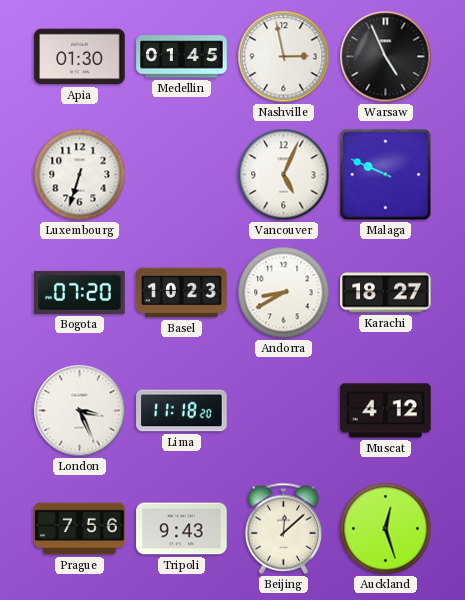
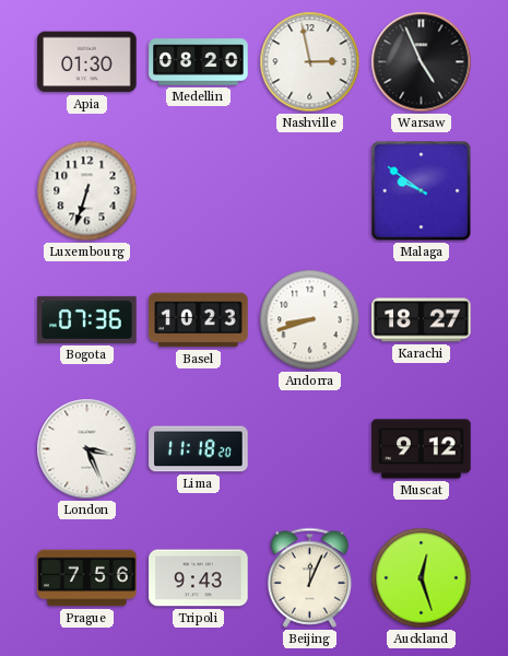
Medellin: 01:45 -> 08:20 (199, 62)
Vancouver: 5:04 -> none (284, 175)
Malaga: 9:49 -> 9:51 (422, 191)
Bogota: 07:20 -> 07:36 (87, 319)
Andorra: 8:40 -> 8:42 (310, 320)
Muscat: 4:12 -> 9:12 (422, 449)
Beijing: 12:08 -> 12:04 (310, 577)
